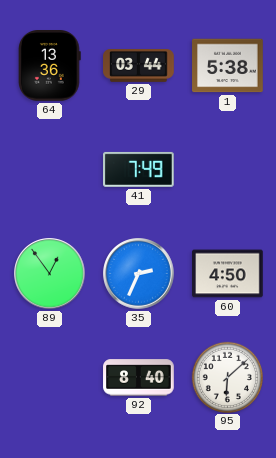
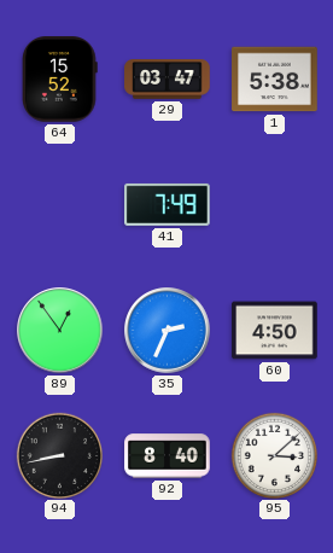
64: 13:36 -> 15:52 (60, 80)
29: 03:44 -> 03:47 (168, 80)
94: none -> 8:43 (59, 455)
95: 6:08 -> 3:08 (274, 455)
